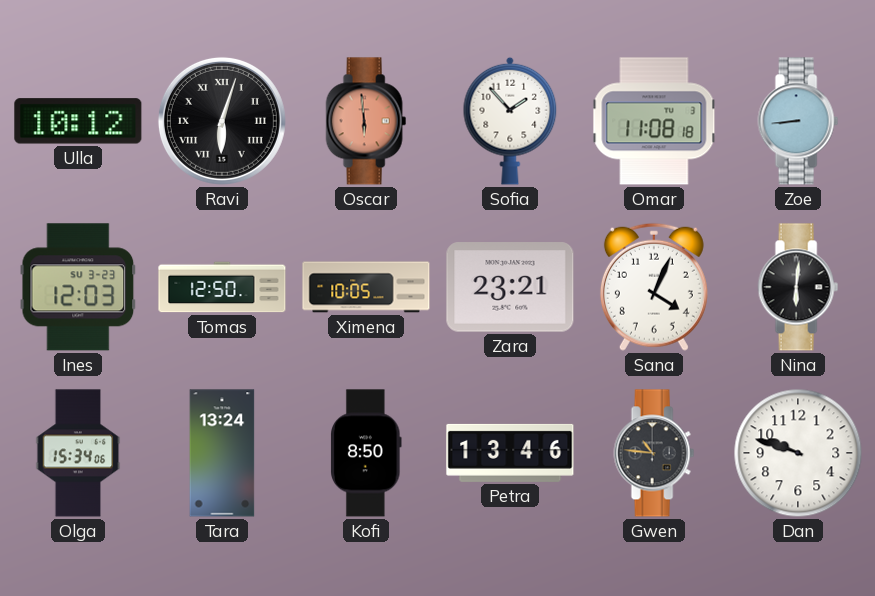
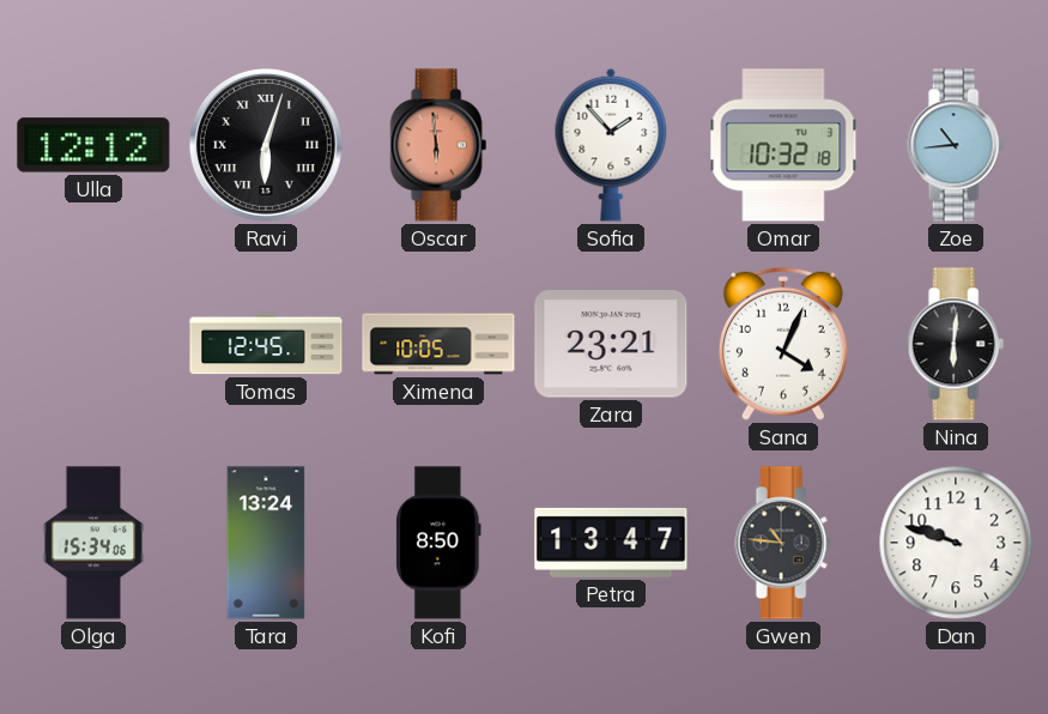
Ulla: 10:12 -> 12:12 (93, 145)
Omar: 11:08 -> 10:32 (783, 145)
Zoe: 8:44 -> 10:44 (956, 145)
Ines: 12:03 -> none (78, 287)
Tomas: 12:50 -> 12:45 (266, 344)
Petra: 13:46 -> 13:47 (611, 543)
